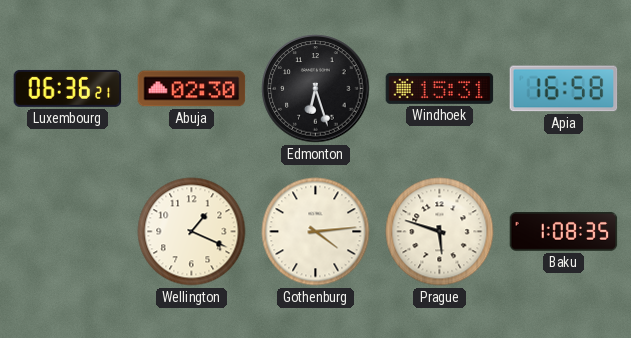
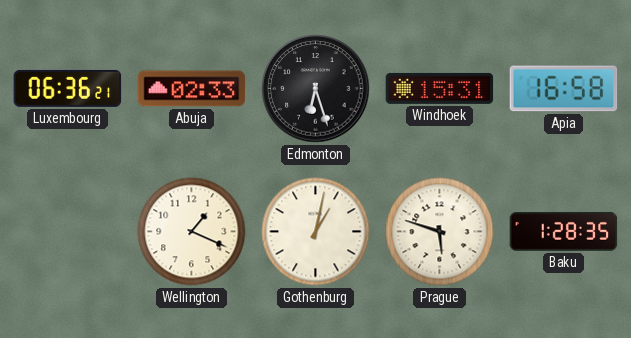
Abuja: 02:30 -> 02:33 (192, 89)
Gothenburg: 4:14 -> 1:02 (316, 232)
Baku: 1:08 -> 1:28 (564, 232)
